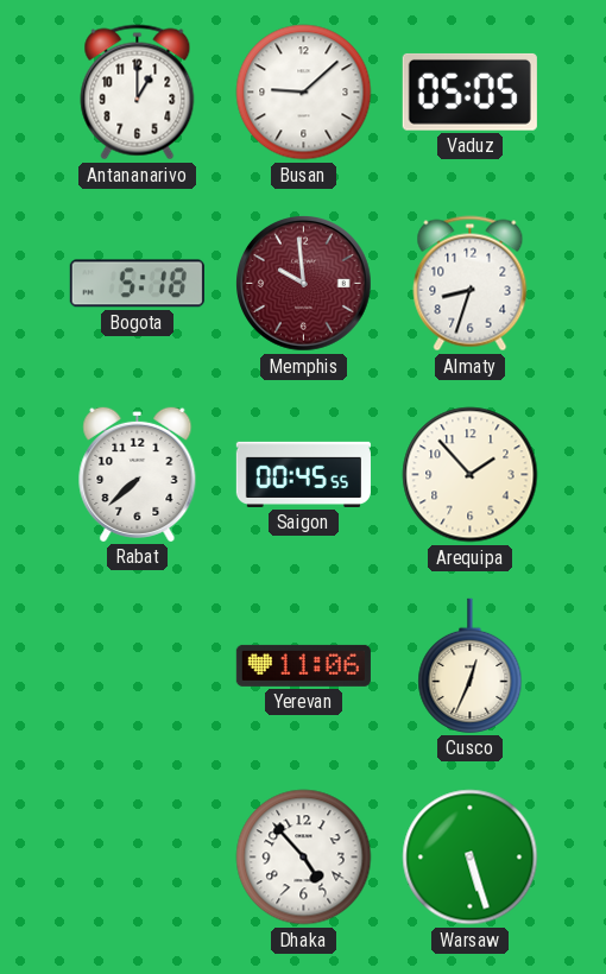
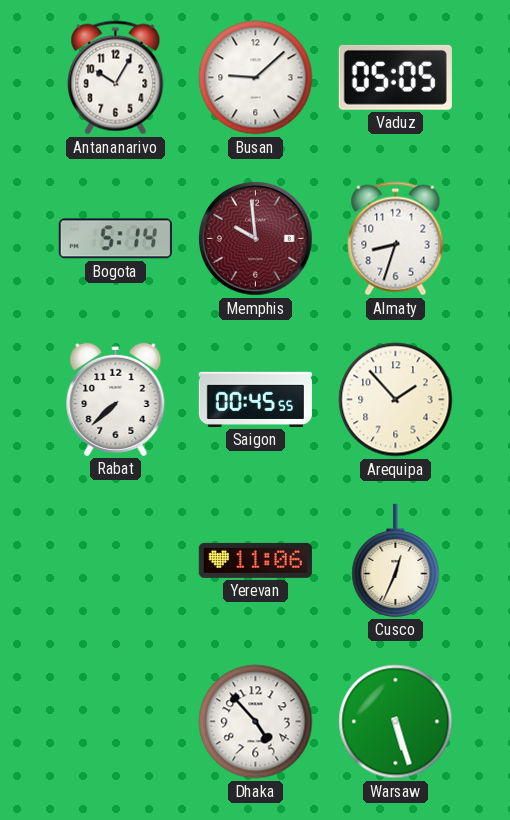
Antananarivo: 1:00 -> 10:05 (116, 78)
Bogota: 5:18 -> 5:14 (115, 239)
